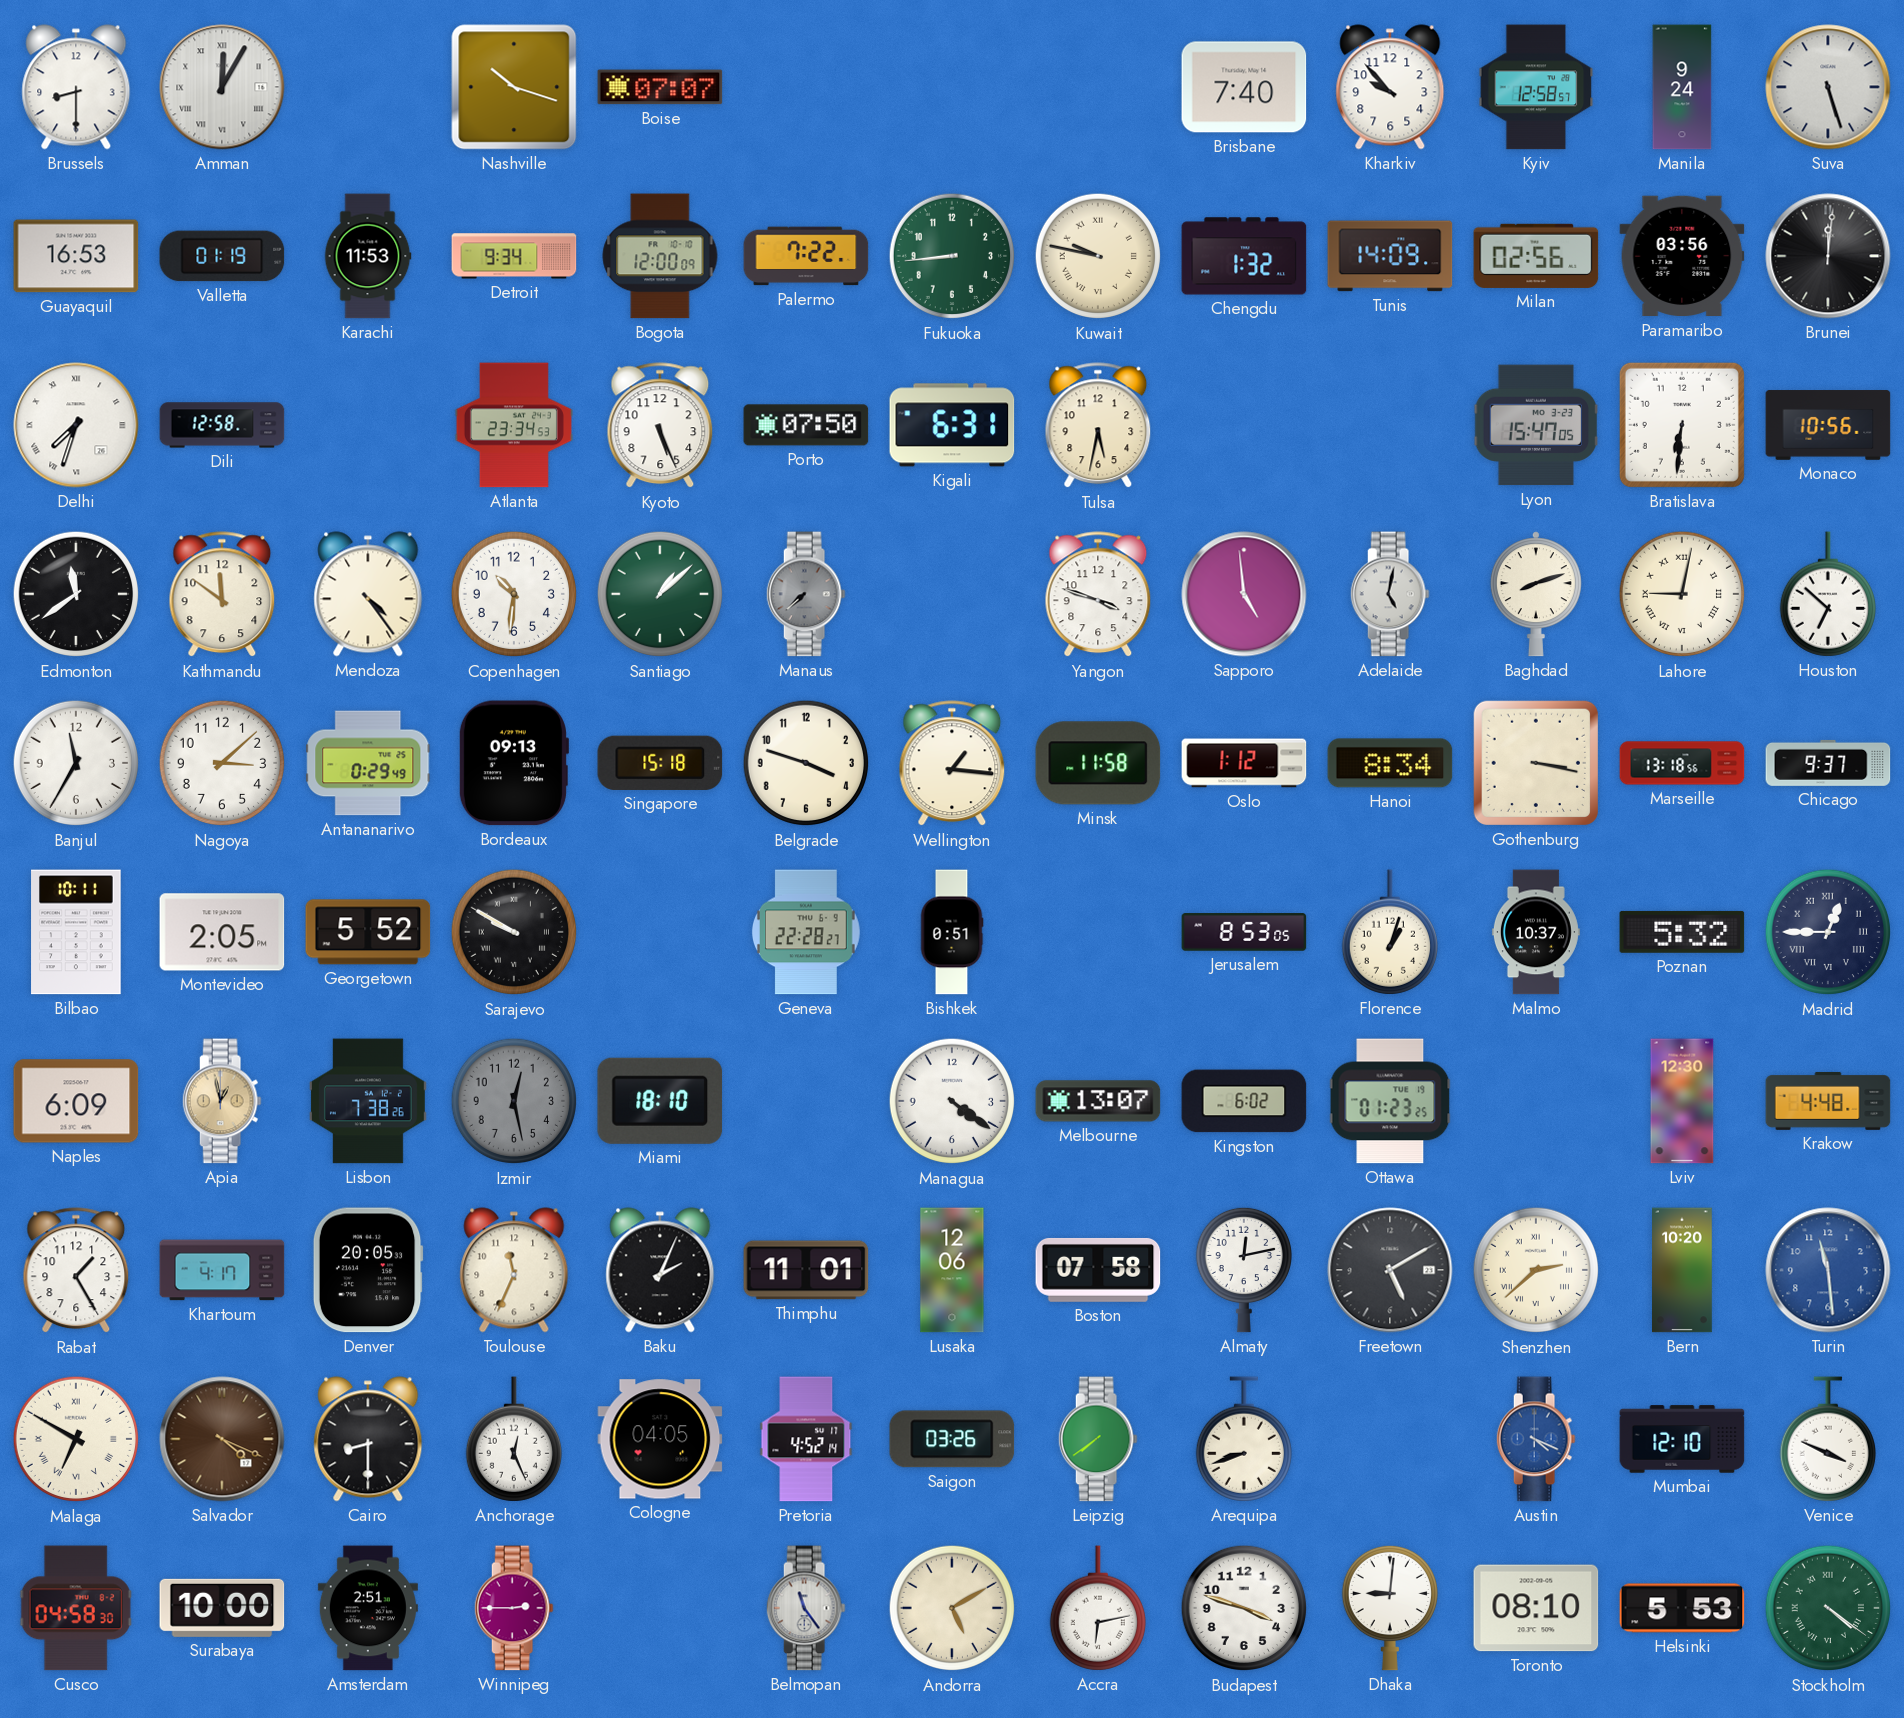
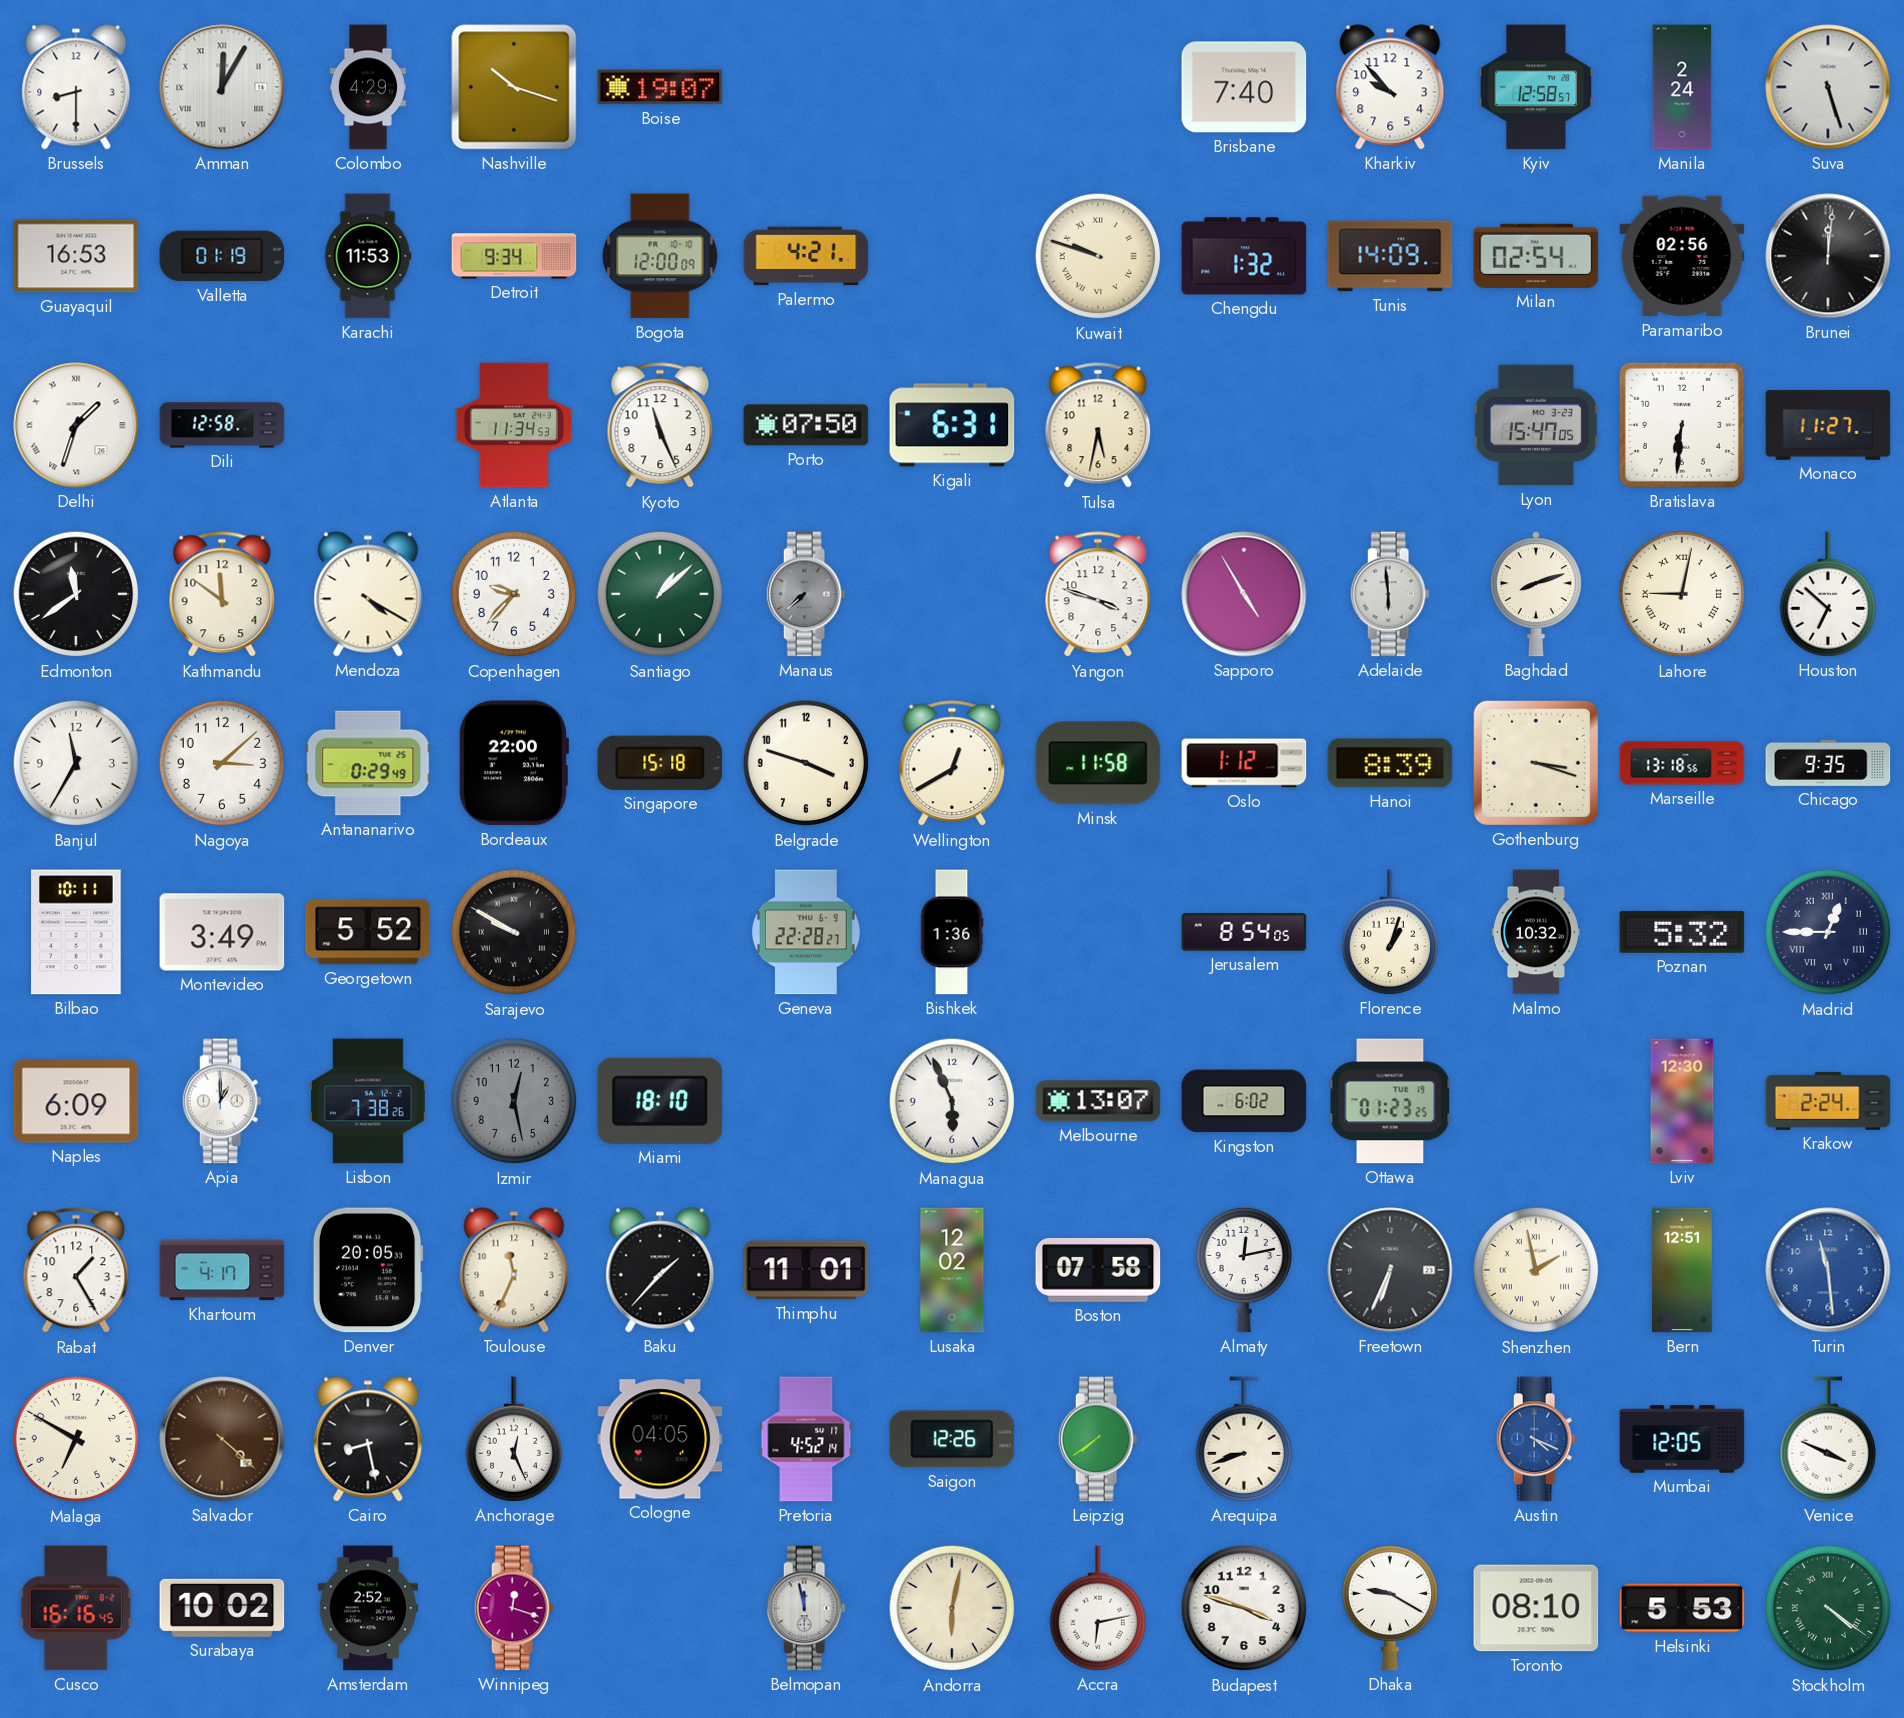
Colombo: none -> 4:29 (368, 87)
Boise: 07:07 -> 19:07 (660, 87)
Manila: 9:24 -> 2:24 (1682, 87)
Palermo: 7:22 -> 4:21 (806, 256)
Fukuoka: 8:44 -> none (952, 256)
Kuwait: 9:47 -> 9:48 (1098, 256)
Milan: 02:56 -> 02:54 (1536, 256)
Paramaribo: 03:56 -> 02:56 (1682, 256)
Delhi: 7:33 -> 1:33 (76, 425)
Atlanta: 23:34 -> 11:34 (514, 425)
Kyoto: 5:26 -> 11:26 (660, 426)
Monaco: 10:56 -> 11:27 (1828, 425)
Mendoza: 4:24 -> 4:20 (368, 594)
Copenhagen: 10:31 -> 9:37 (514, 594)
Sapporo: 4:59 -> 4:55 (1244, 594)
Adelaide: 5:02 -> 5:59 (1390, 594)
Bordeaux: 09:13 -> 22:00 (513, 763)
Wellington: 1:16 -> 12:40 (952, 764)
Hanoi: 8:34 -> 8:39 (1390, 763)
Gothenburg: 3:17 -> 3:18 (1536, 763)
Chicago: 9:37 -> 9:35 (1828, 763)
Montevideo: 2:05 -> 3:49 (222, 932)
Bishkek: 0:51 -> 1:36 (952, 932)
Jerusalem: 8:53 -> 8:54 (1244, 932)
Malmo: 10:37 -> 10:32 (1536, 932)
Apia: 12:58 -> 1:00 (222, 1101)
Apia dial: champagne -> white (222, 1101)
Managua: 4:21 -> 5:56 (952, 1101)
Krakow: 4:48 -> 2:24 (1828, 1101)
Baku: 2:04 -> 1:37 (660, 1270)
Lusaka: 12:06 -> 12:02 (952, 1270)
Freetown: 5:10 -> 6:34 (1390, 1270)
Shenzhen: 2:38 -> 1:58 (1536, 1270)
Bern: 10:20 -> 12:51 (1683, 1270)
Malaga numerals: Roman -> Arabic (76, 1439)
Salvador: 4:19 -> 4:22 (222, 1439)
Cairo: 8:30 -> 8:28 (368, 1439)
Saigon: 03:26 -> 12:26 (952, 1439)
Mumbai: 12:10 -> 12:05 (1682, 1439)
Cusco: 04:58 -> 16:16 (76, 1608)
Surabaya: 10:00 -> 10:02 (222, 1608)
Amsterdam: 2:51 -> 2:52 (368, 1608)
Winnipeg: 2:45 -> 12:18 (514, 1608)
Belmopan: 11:24 -> 11:58 (806, 1608)
Andorra: 5:10 -> 6:02 (952, 1608)
Dhaka: 9:01 -> 9:20 (1390, 1608)
